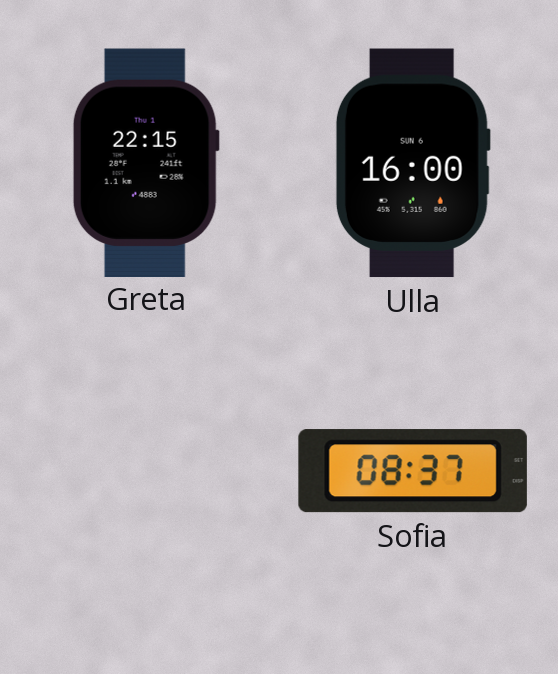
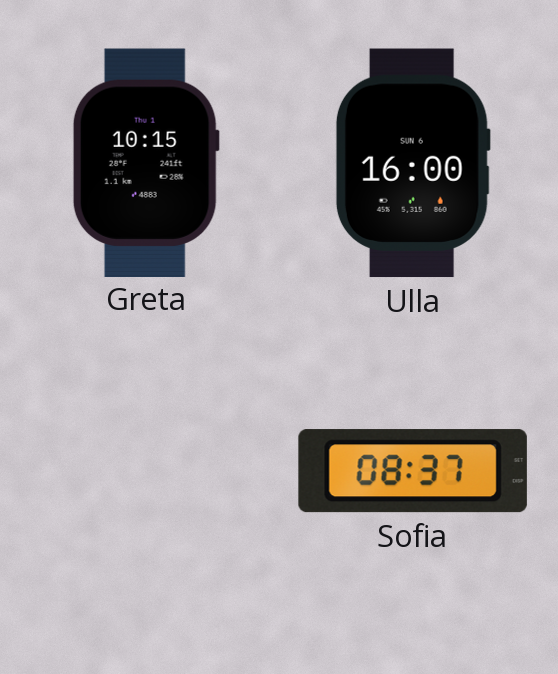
Greta: 22:15 -> 10:15 (146, 162)
